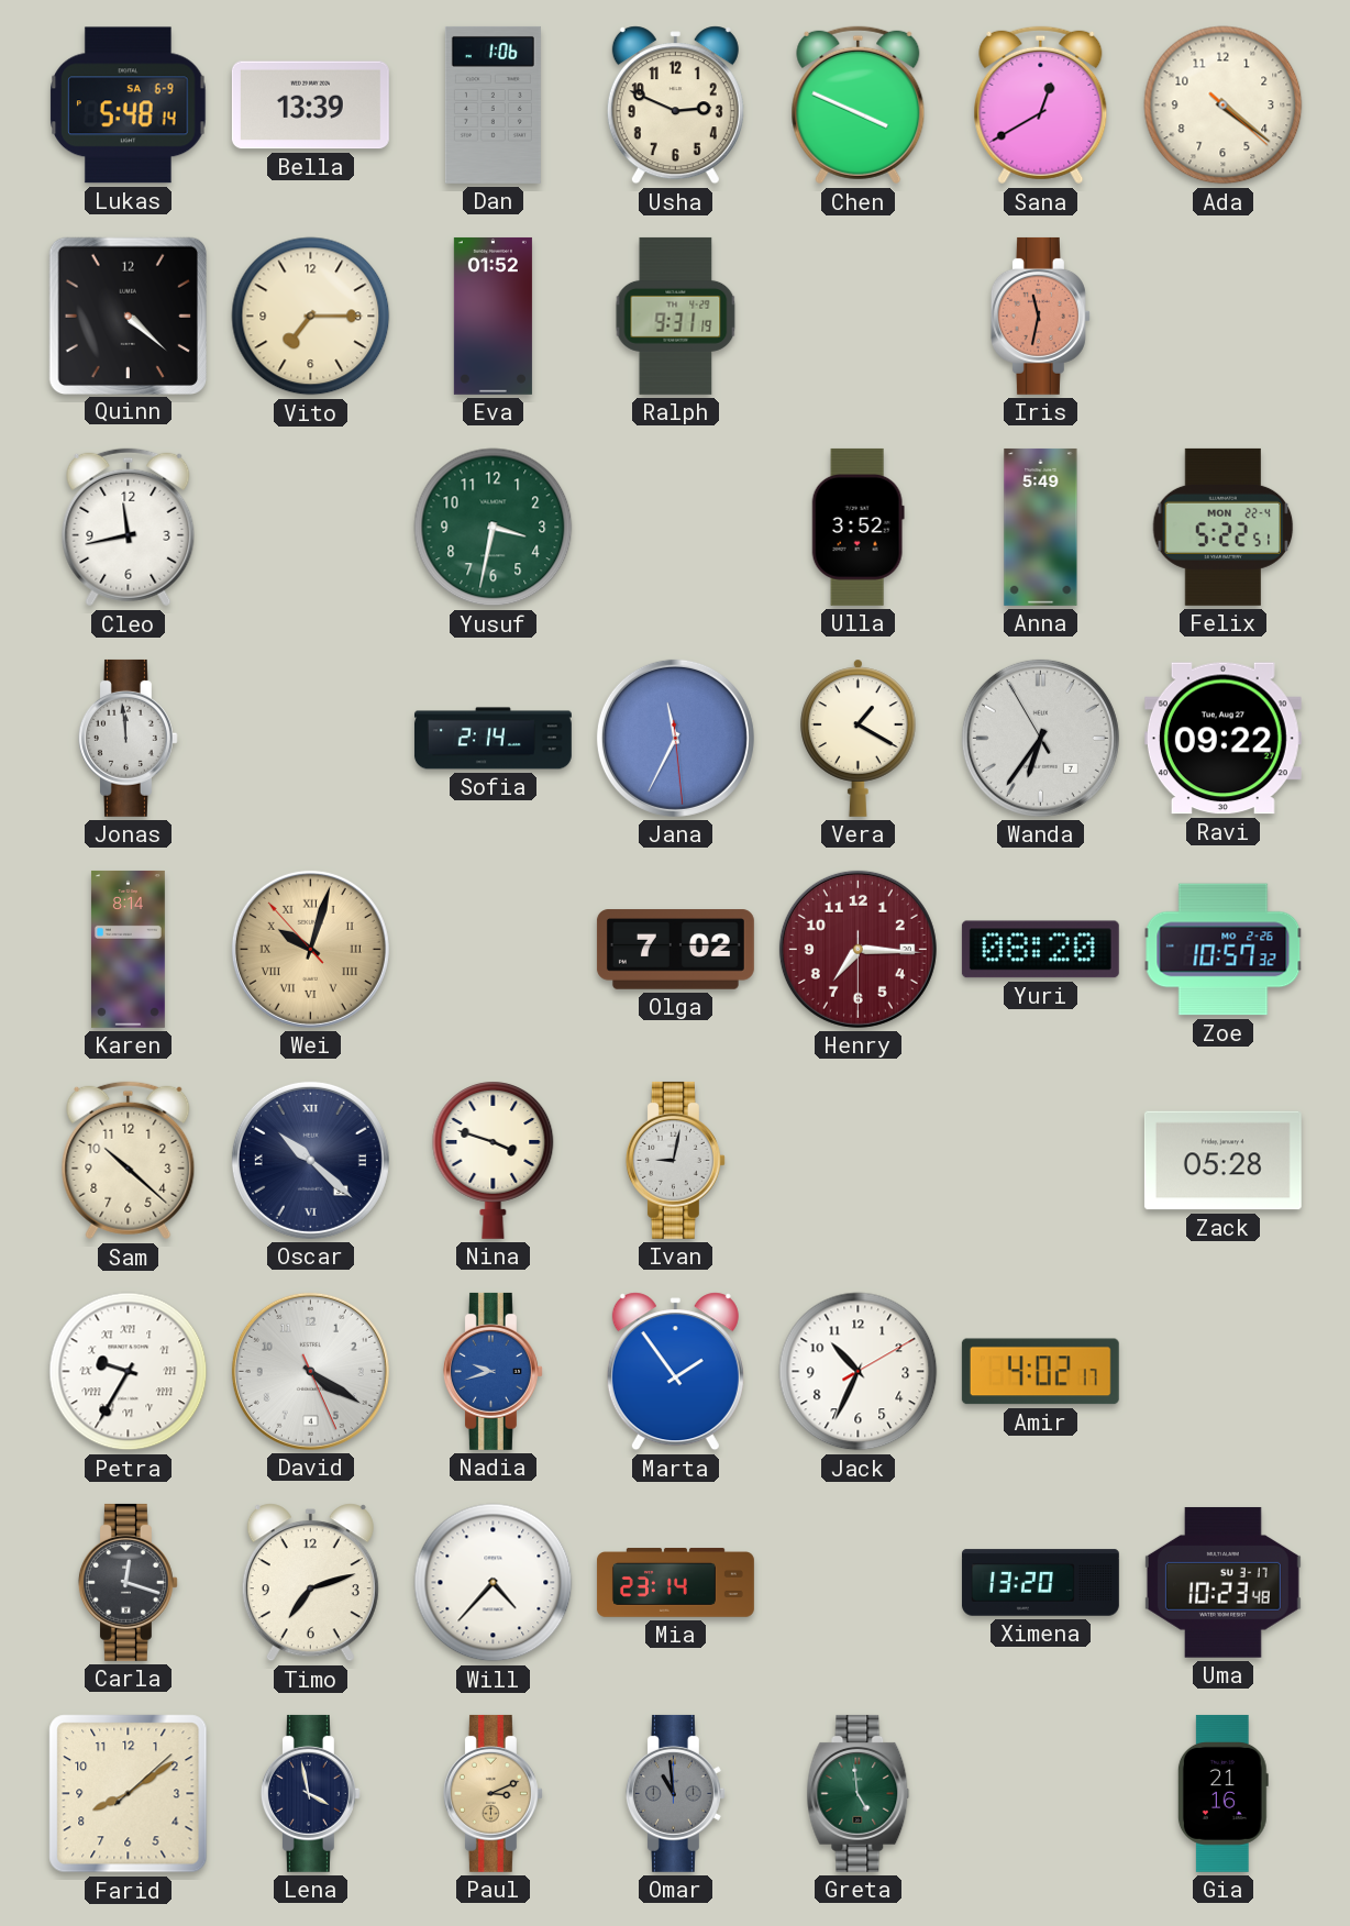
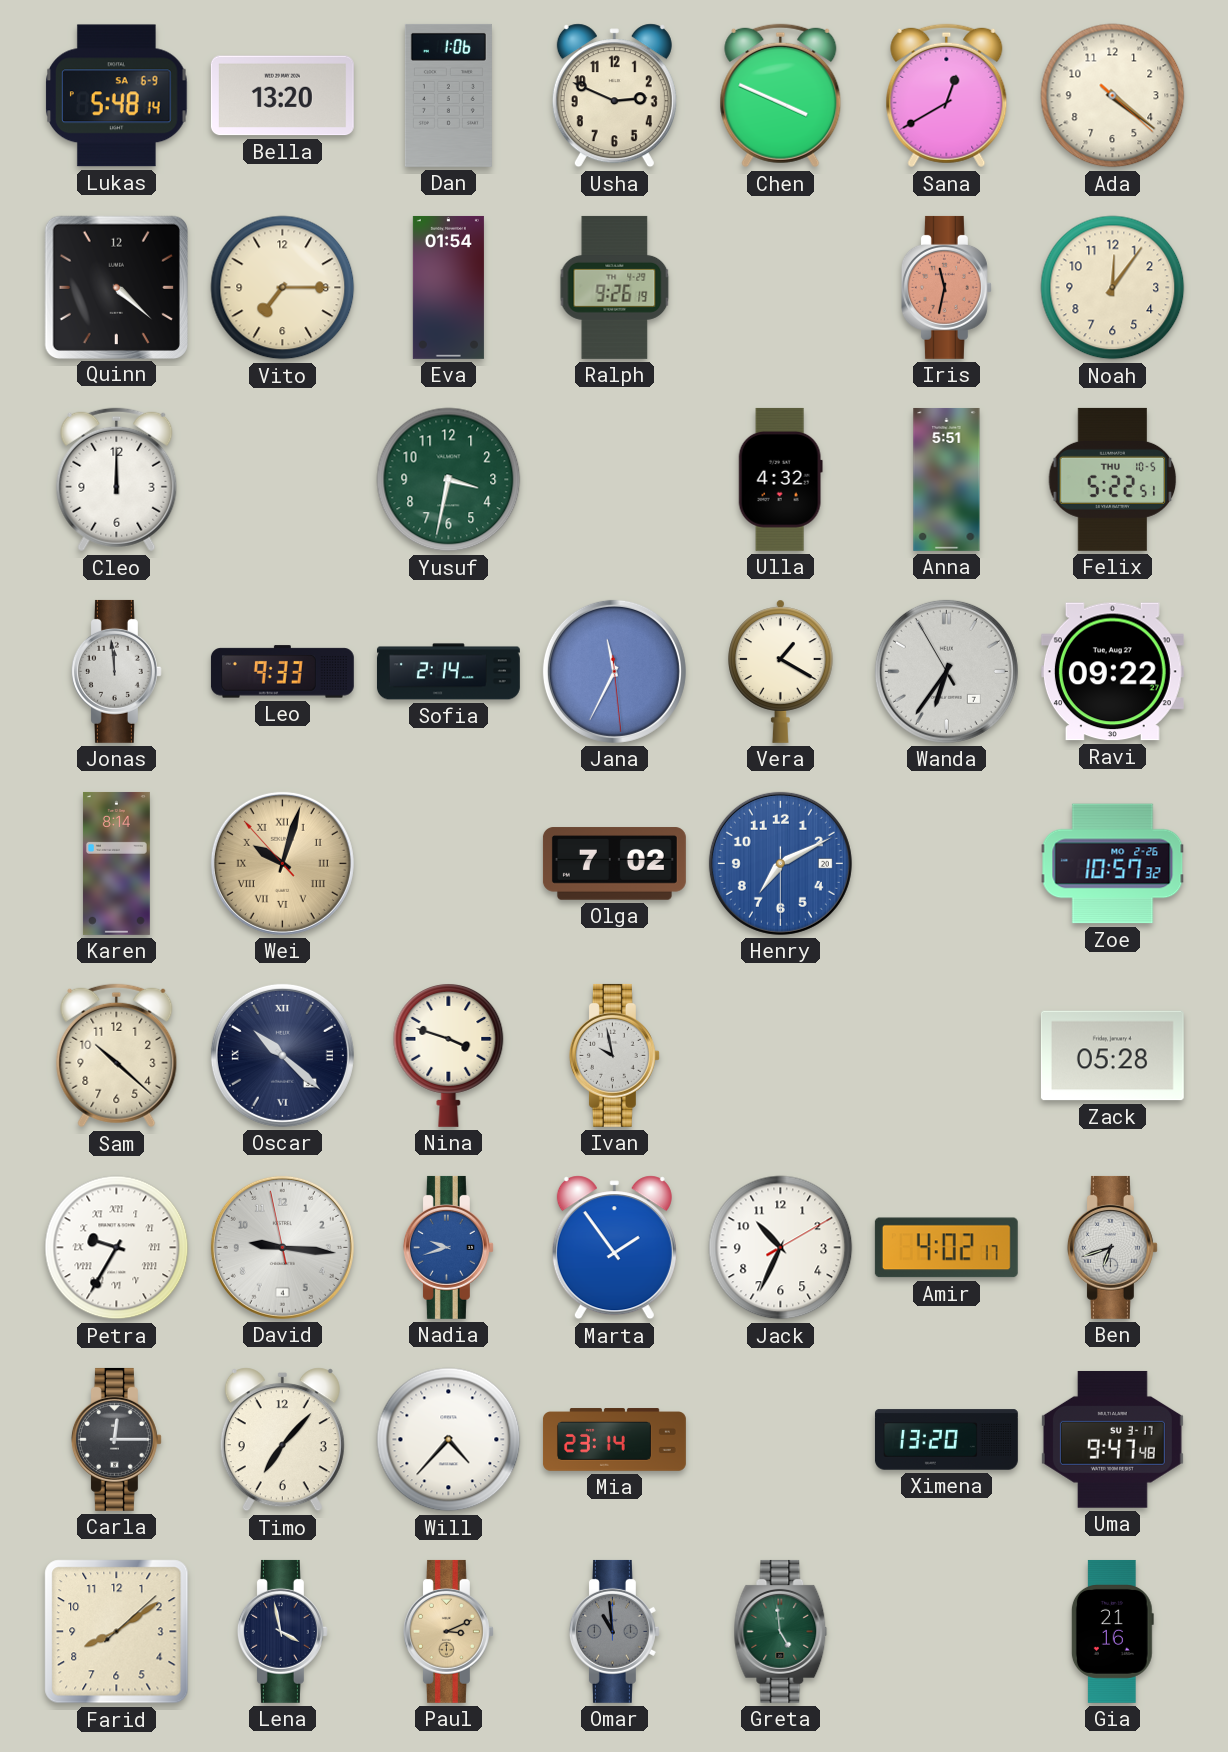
Bella: 13:39 -> 13:20 (282, 96)
Eva: 01:52 -> 01:54 (448, 287)
Ralph: 9:31 -> 9:26 (615, 287)
Noah: none -> 12:06 (1113, 288)
Cleo: 11:43 -> 12:00 (117, 480)
Ulla: 3:52 -> 4:32 (780, 479)
Anna: 5:49 -> 5:51 (947, 479)
Felix date: MON 22-4 -> THU 10-5 (1113, 479)
Leo: none -> 9:33 (282, 672)
Henry: 7:15 -> 7:10 (780, 863)
Henry dial: burgundy -> blue (780, 863)
Yuri: 08:20 -> none (1040, 950)
Ivan: 9:02 -> 9:58 (614, 1055)
David: 4:20 -> 9:15 (282, 1247)
Ben: none -> 6:42 (1112, 1247)
Carla: 12:18 -> 12:15 (116, 1439)
Timo: 7:12 -> 7:07 (282, 1440)
Uma: 10:23 -> 9:47 (1112, 1439)
